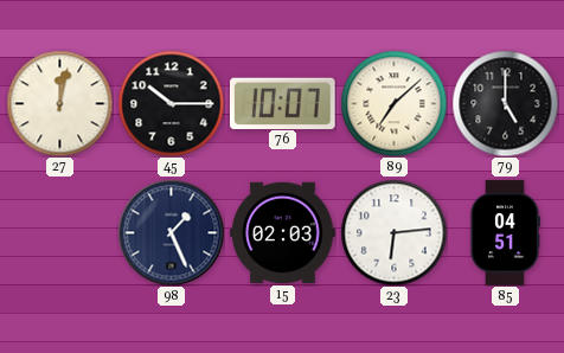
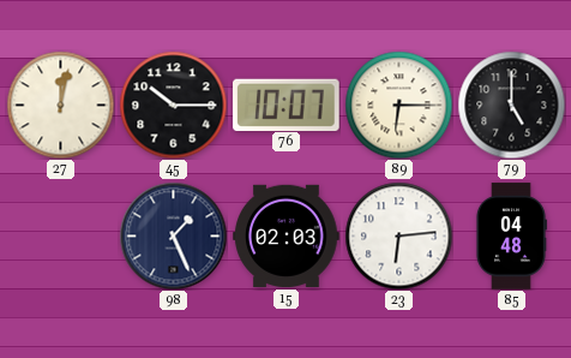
89: 7:08 -> 6:15 (398, 105)
85: 04:51 -> 04:48 (511, 237)
